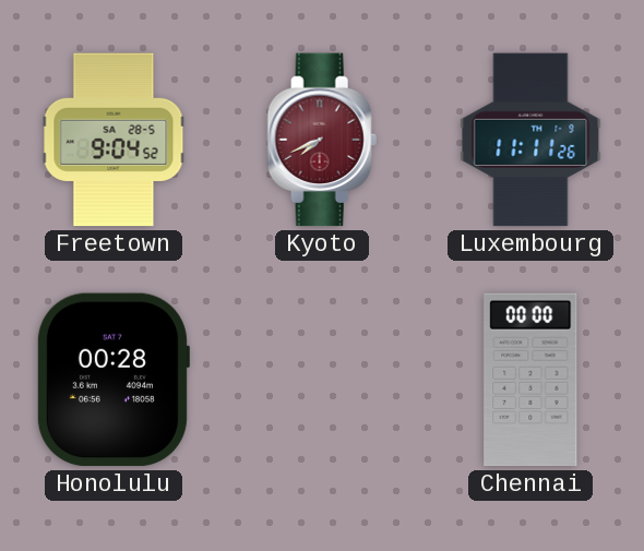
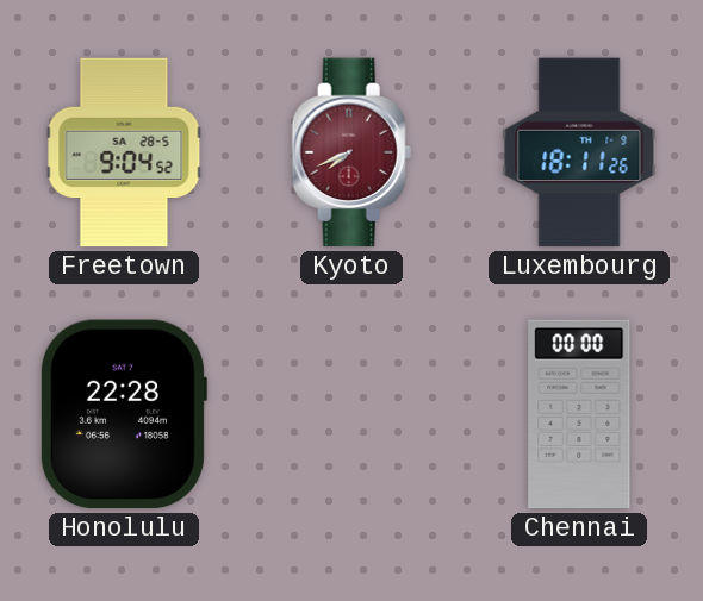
Luxembourg: 11:11 -> 18:11 (579, 152)
Honolulu: 00:28 -> 22:28 (123, 414)
